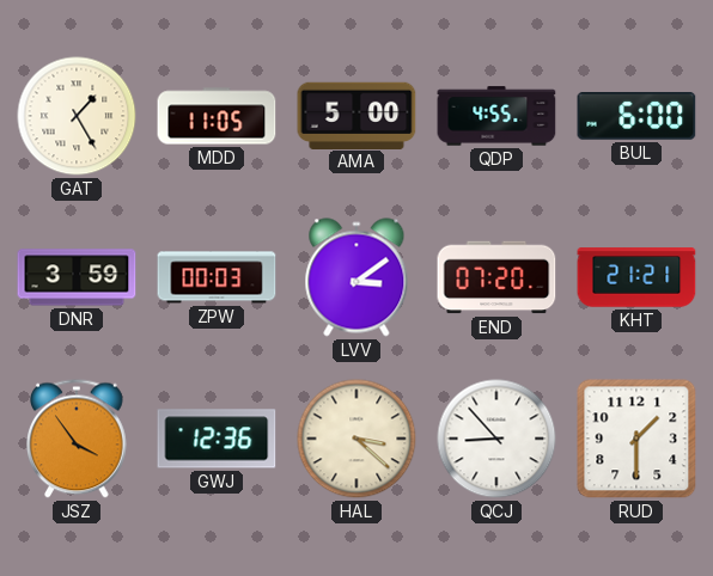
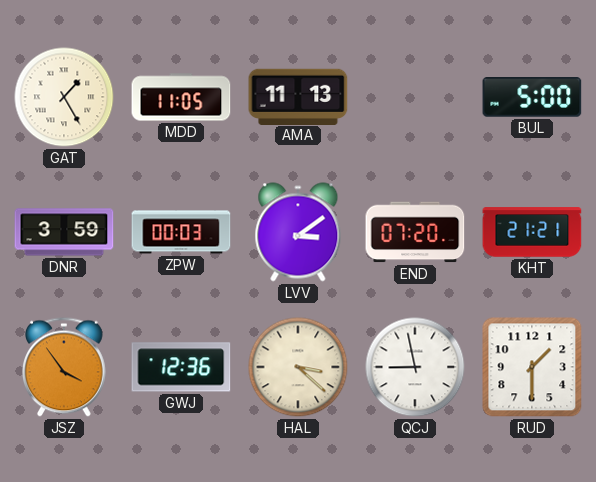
AMA: 5:00 -> 11:13 (298, 96)
QDP: 4:55 -> none (496, 116)
BUL: 6:00 -> 5:00 (532, 97)
QCJ: 8:53 -> 8:58 (415, 367)
